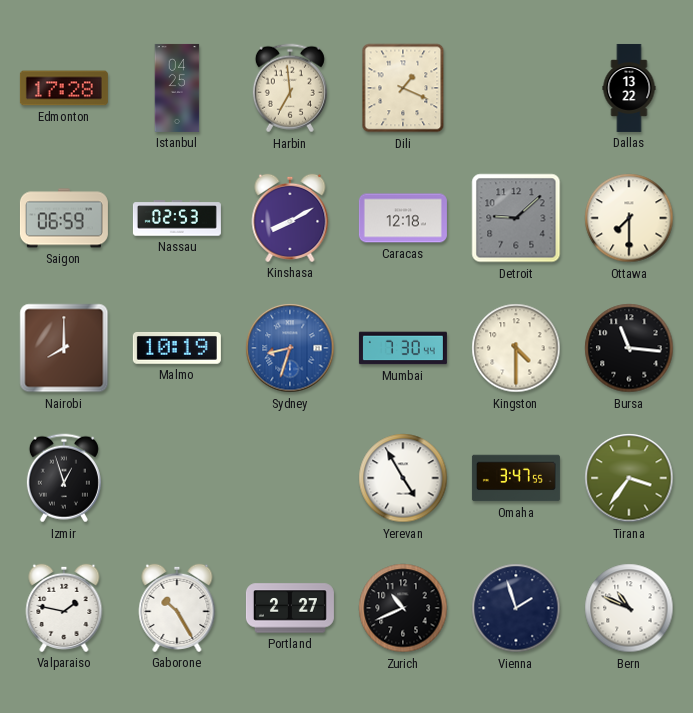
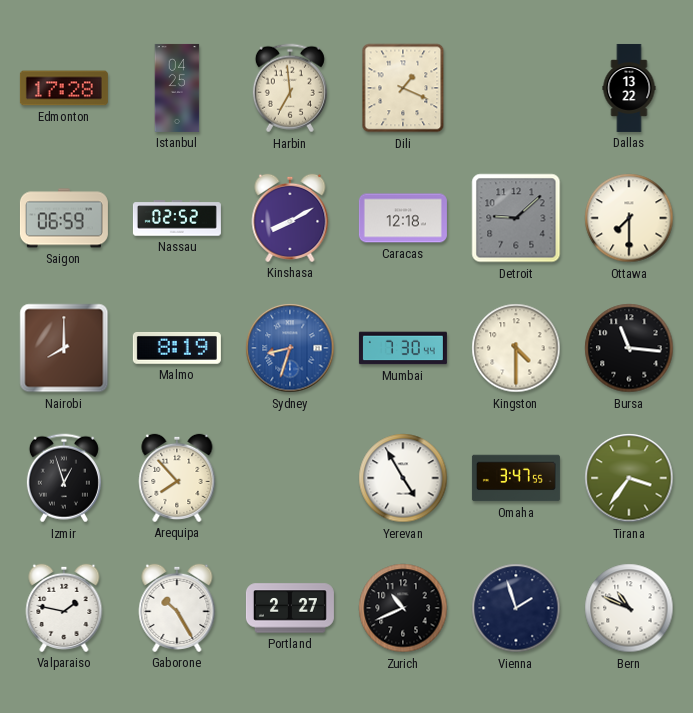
Nassau: 02:53 -> 02:52 (177, 218)
Malmo: 10:19 -> 8:19 (177, 349)
Arequipa: none -> 7:53 (177, 478)
